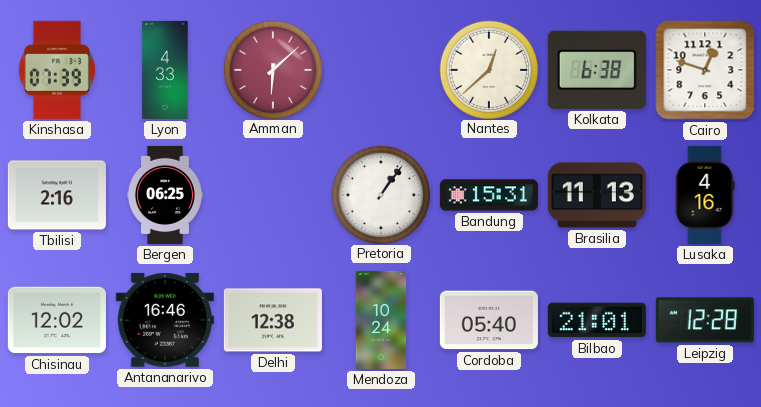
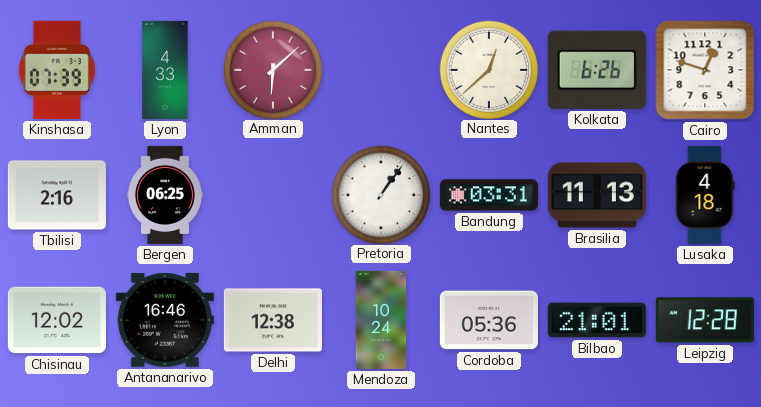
Kolkata: 6:38 -> 6:26 (597, 70)
Bandung: 15:31 -> 03:31 (489, 195)
Lusaka: 4:16 -> 4:18 (705, 195)
Cordoba: 05:40 -> 05:36 (489, 320)
